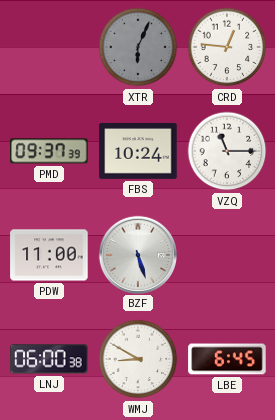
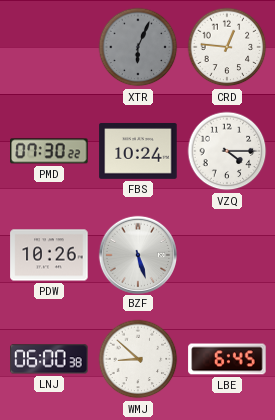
PMD: 09:37 -> 07:30 (49, 151)
VZQ: 11:15 -> 4:15 (227, 151)
PDW: 11:00 -> 10:26 (49, 255)
WMJ: 8:50 -> 8:52 (138, 359)
